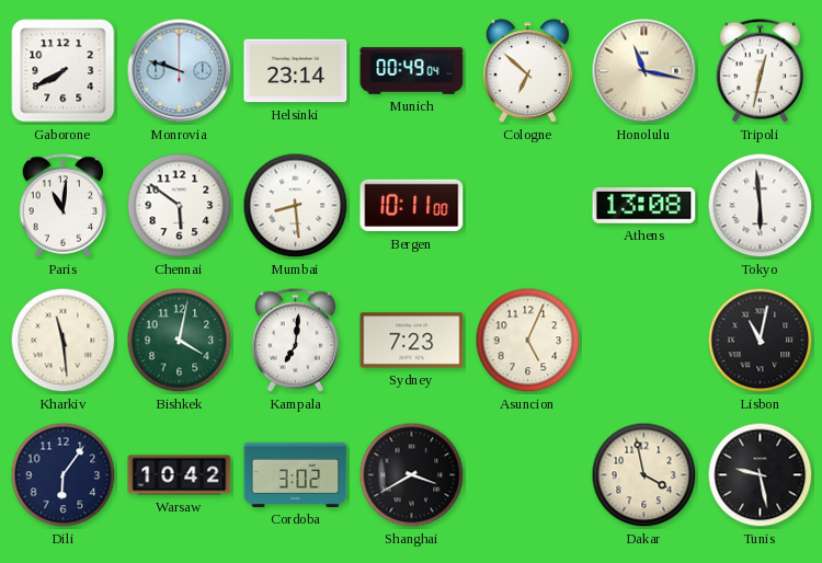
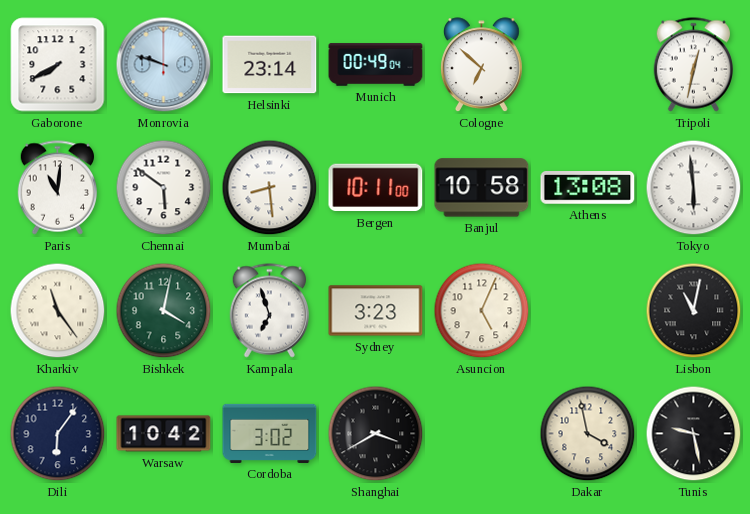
Honolulu: 11:17 -> none (644, 71)
Banjul: none -> 10:58 (482, 188)
Kharkiv: 11:29 -> 11:24 (58, 311)
Kampala: 7:01 -> 6:57 (270, 311)
Sydney: 7:23 -> 3:23 (376, 311)
